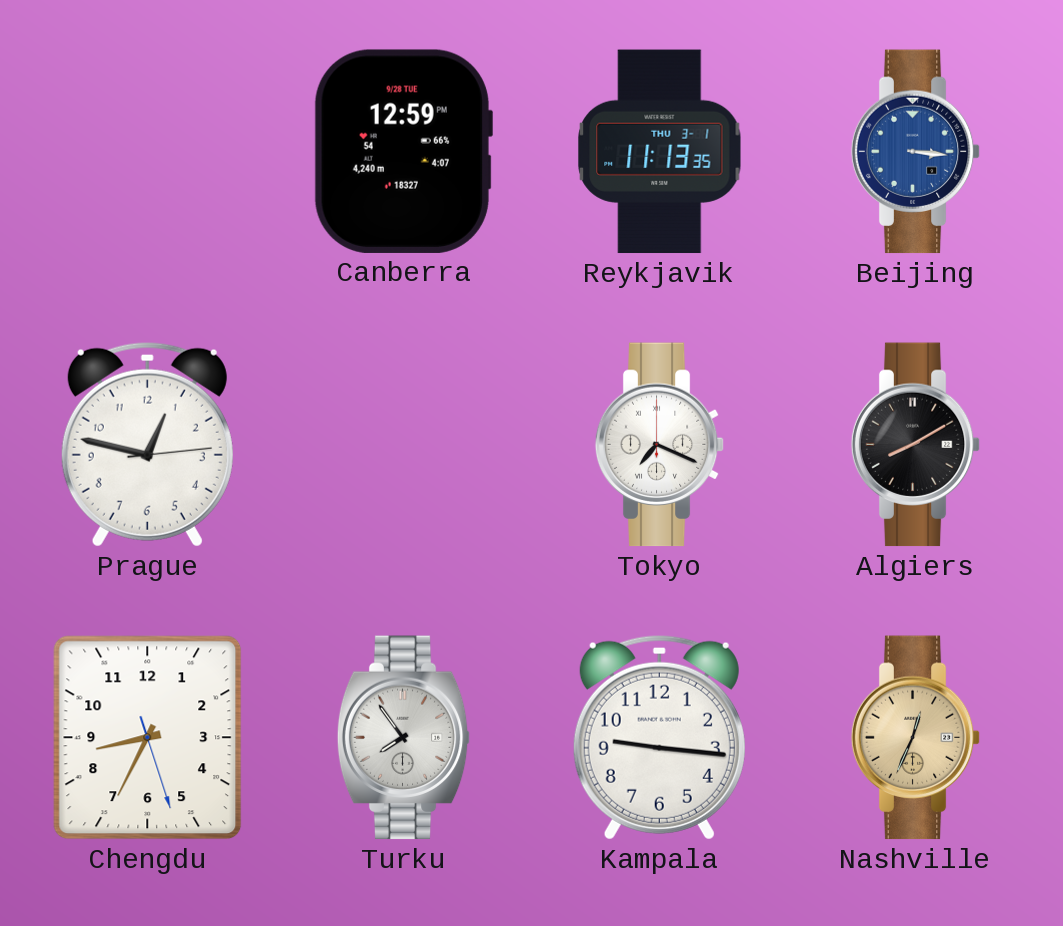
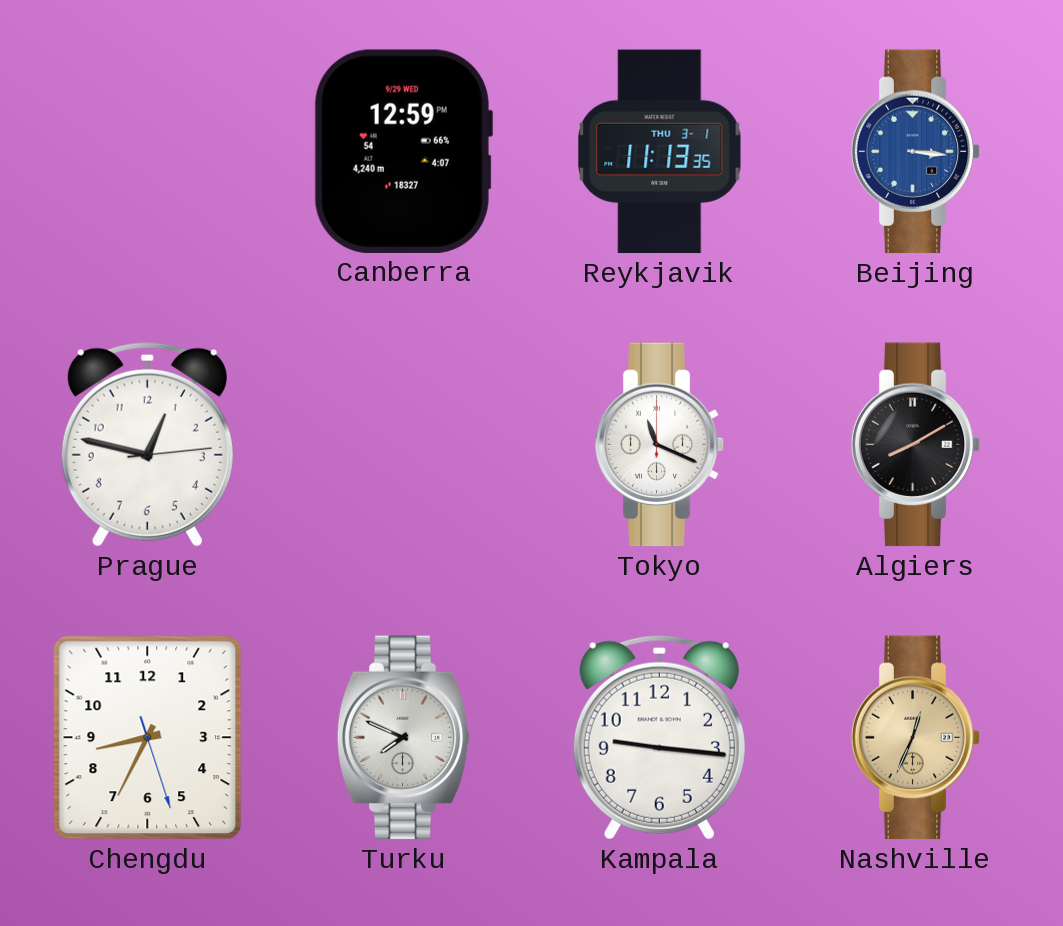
Canberra date: 9/28 TUE -> 9/29 WED (403, 151)
Tokyo: 7:19 -> 11:19 (660, 445)
Turku: 7:54 -> 7:49 (404, 738)
